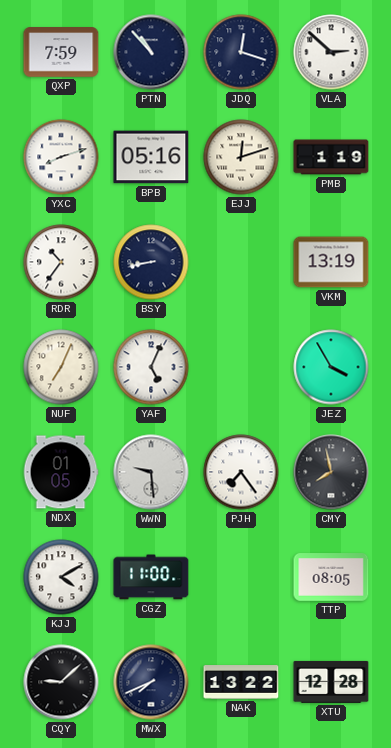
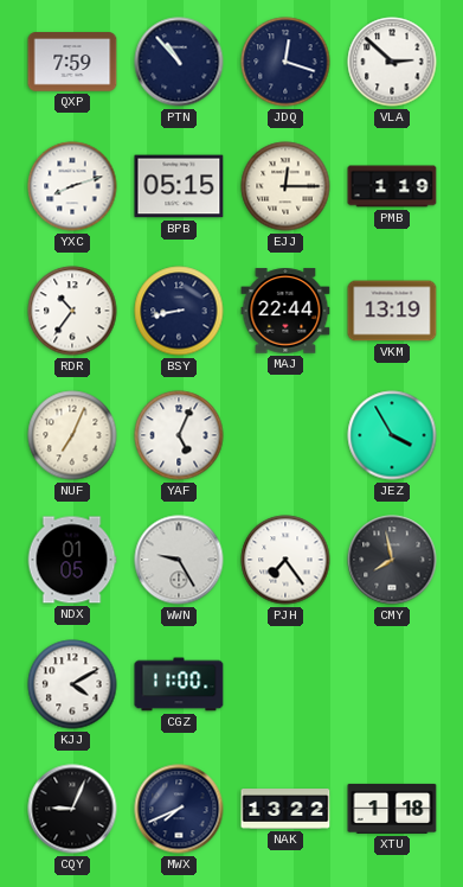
BPB: 05:16 -> 05:15 (179, 186)
EJJ: 12:12 -> 12:15 (285, 186)
MAJ: none -> 22:44 (285, 311)
WWN: 9:29 -> 9:25 (179, 560)
TTP: 08:05 -> none (331, 577)
CQY: 9:08 -> 9:04 (72, 809)
XTU: 12:28 -> 1:18 (392, 809)
